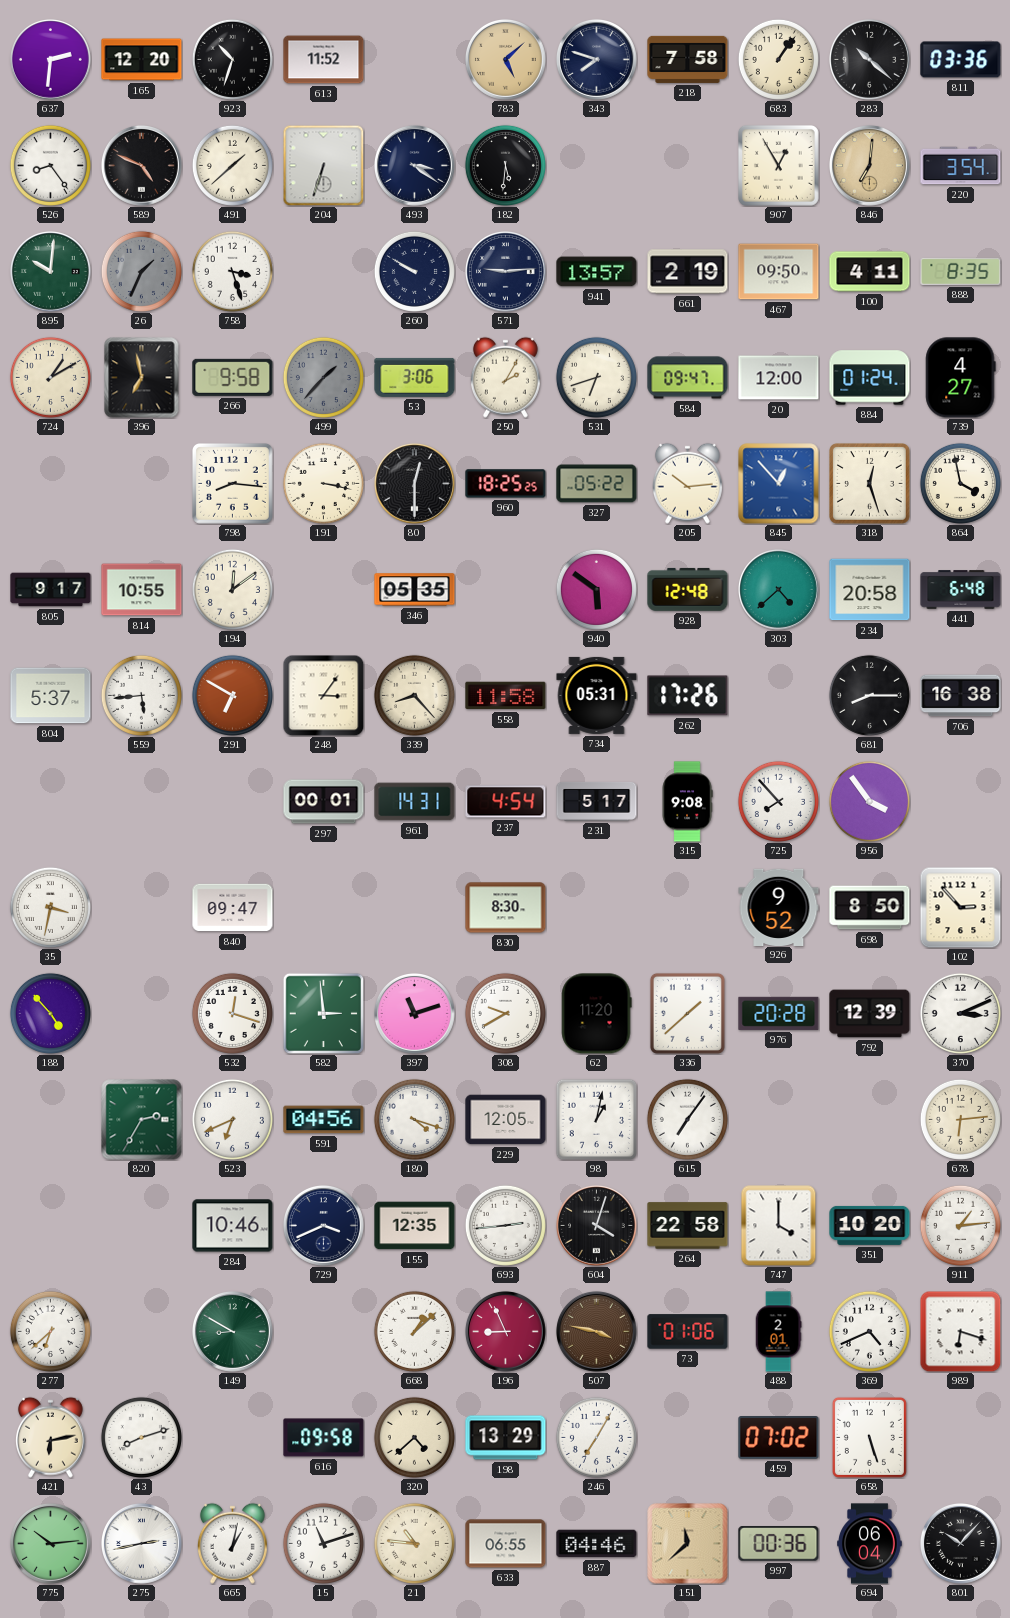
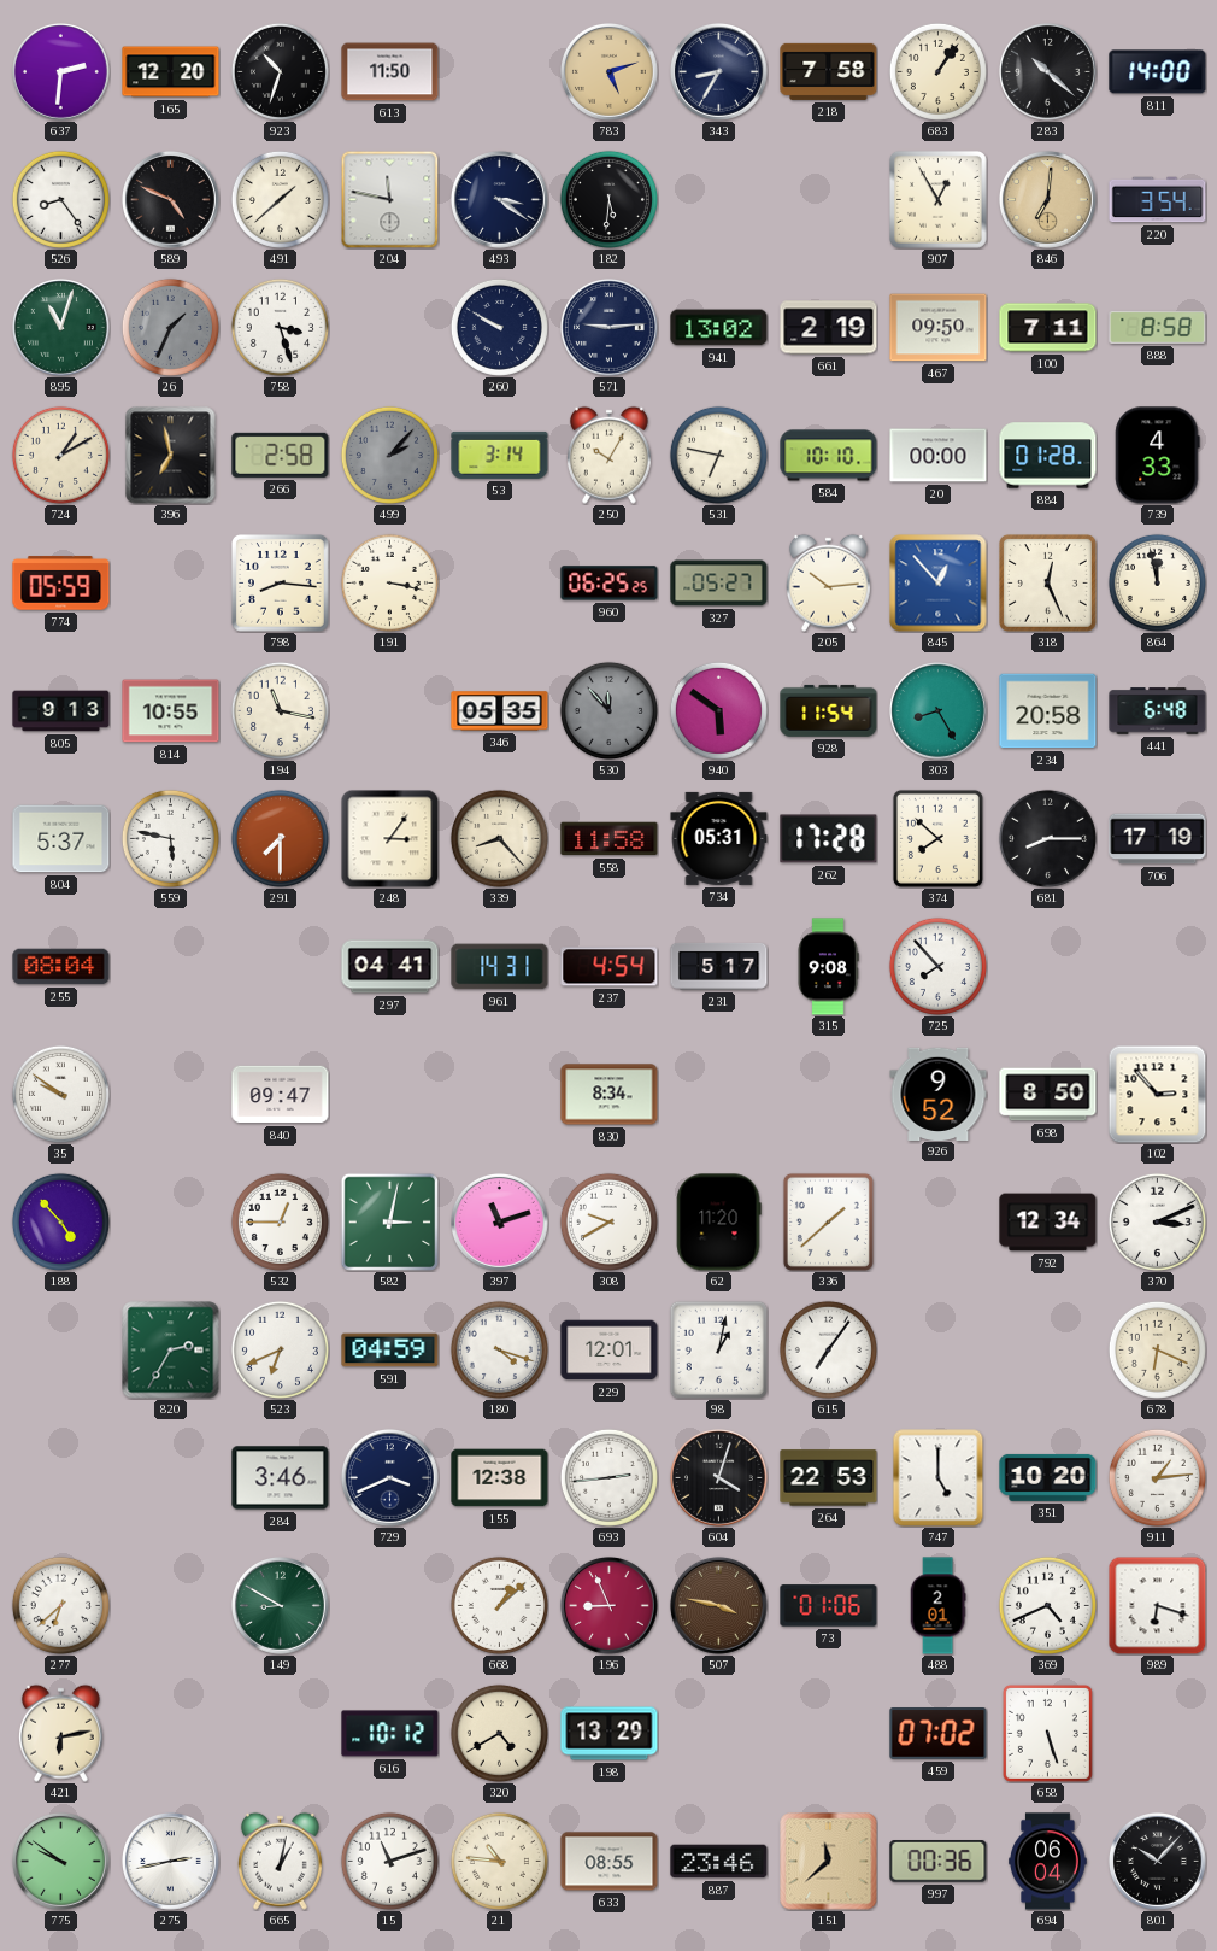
613: 11:52 -> 11:50 (390, 72)
783: 5:08 -> 5:12 (608, 71)
343: 7:48 -> 8:35 (718, 71)
811: 03:36 -> 14:00 (1158, 72)
204: 6:33 -> 11:47 (389, 199)
895: 10:01 -> 11:03 (60, 327)
941: 13:57 -> 13:02 (719, 328)
100: 4:11 -> 7:11 (1048, 328)
888: 8:35 -> 8:58 (1158, 327)
266: 9:58 -> 2:58 (281, 455)
499: 1:37 -> 2:07 (389, 455)
53: 3:06 -> 3:14 (500, 455)
250: 2:05 -> 10:05 (608, 455)
531: 6:42 -> 6:47 (718, 455)
584: 09:47 -> 10:10 (829, 456)
20: 12:00 -> 00:00 (939, 456)
884: 01:24 -> 01:28 (1048, 456)
739: 4:27 -> 4:33 (1158, 456)
774: none -> 05:59 (61, 584)
80: 12:30 -> none (414, 483)
960: 18:25 -> 06:25 (610, 584)
327: 05:22 -> 05:27 (719, 584)
318: 12:27 -> 12:26 (1048, 584)
864: 3:58 -> 11:58 (1157, 582)
805: 9:17 -> 9:13 (61, 711)
194: 12:09 -> 11:17 (280, 710)
530: none -> 11:53 (608, 710)
928: 12:48 -> 11:54 (829, 710)
303: 4:38 -> 8:25 (937, 710)
559: 5:44 -> 5:47 (170, 838)
291: 6:50 -> 7:30 (280, 838)
262: 17:26 -> 17:28 (829, 839)
374: none -> 7:52 (937, 838)
706: 16:38 -> 17:19 (1158, 839)
255: none -> 08:04 (61, 967)
297: 00:01 -> 04:41 (390, 967)
956: 3:54 -> none (869, 801)
35: 3:32 -> 9:51 (60, 1094)
830: 8:30 -> 8:34 (610, 1095)
532: 12:18 -> 12:45 (280, 1221)
582: 2:59 -> 3:02 (389, 1221)
976: 20:28 -> none (779, 1013)
792: 12:39 -> 12:34 (1048, 1223)
591: 04:56 -> 04:59 (390, 1351)
229: 12:05 -> 12:01 (610, 1351)
678: 6:14 -> 6:19 (1157, 1349)
284: 10:46 -> 3:46 (281, 1478)
155: 12:35 -> 12:38 (500, 1478)
264: 22:58 -> 22:53 (829, 1478)
747: 4:00 -> 5:00 (939, 1477)
43: 8:12 -> none (141, 1437)
616: 09:58 -> 10:12 (390, 1734)
320: 4:38 -> 4:40 (499, 1733)
246: 7:05 -> none (596, 1437)
775: 10:14 -> 9:51 (60, 1861)
633: 06:55 -> 08:55 (610, 1862)
887: 04:46 -> 23:46 (719, 1862)
